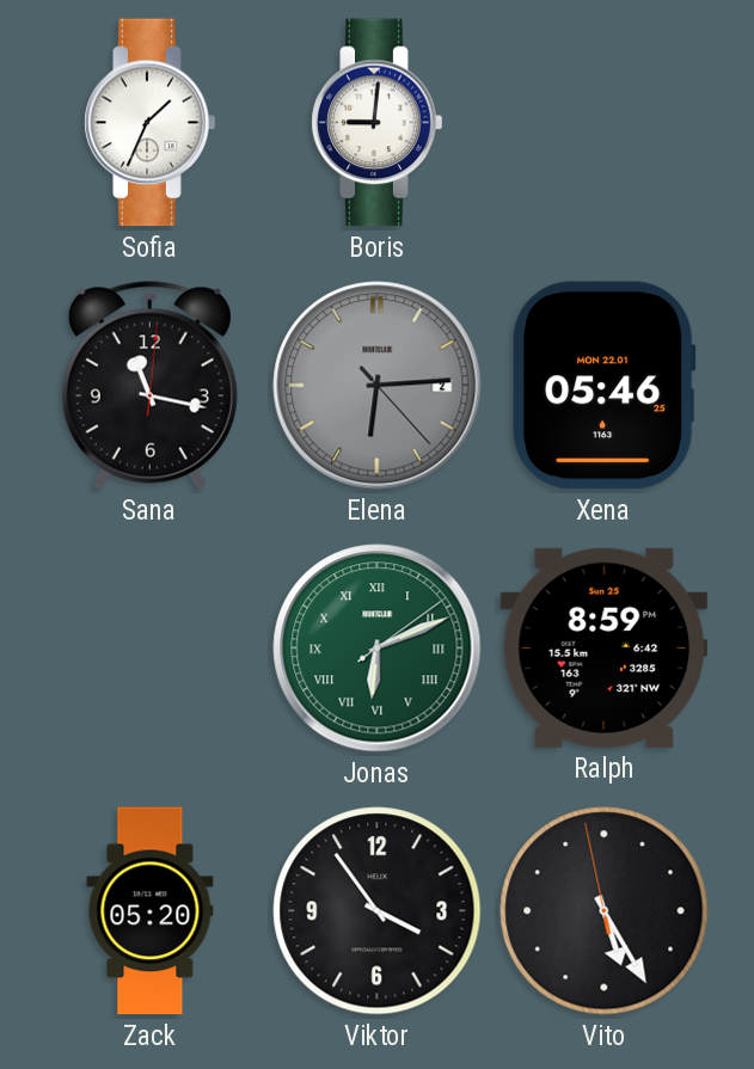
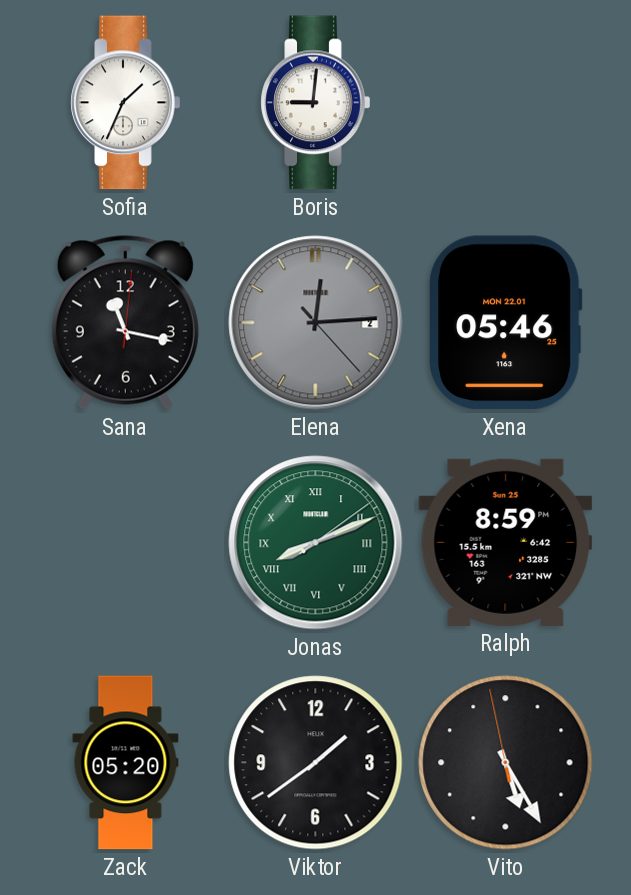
Elena: 6:14 -> 12:14 (316, 323)
Jonas: 6:11 -> 8:11 (316, 543)
Viktor: 3:54 -> 1:39 (316, 763)
